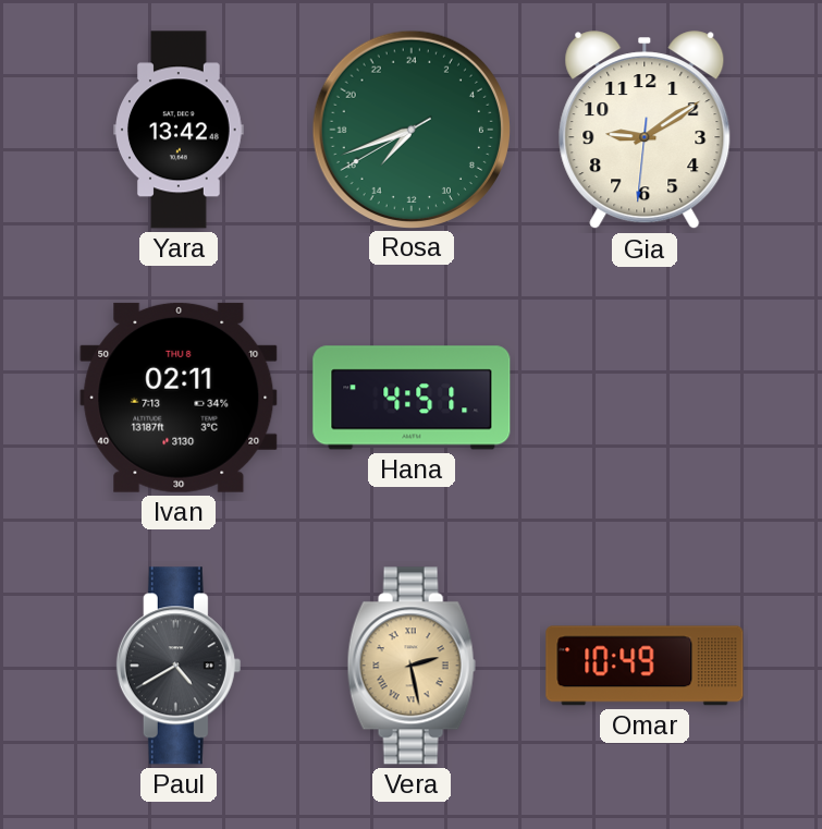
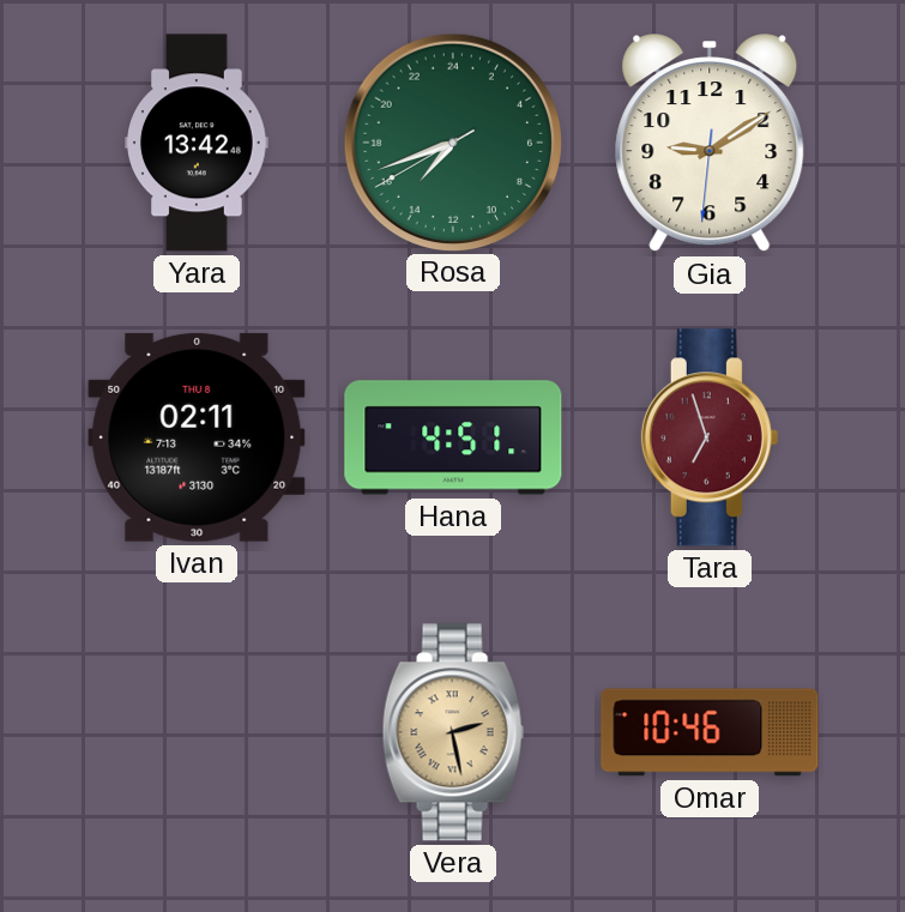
Tara: none -> 6:57 (710, 437)
Paul: 4:40 -> none (179, 666)
Omar: 10:49 -> 10:46 (710, 732)
